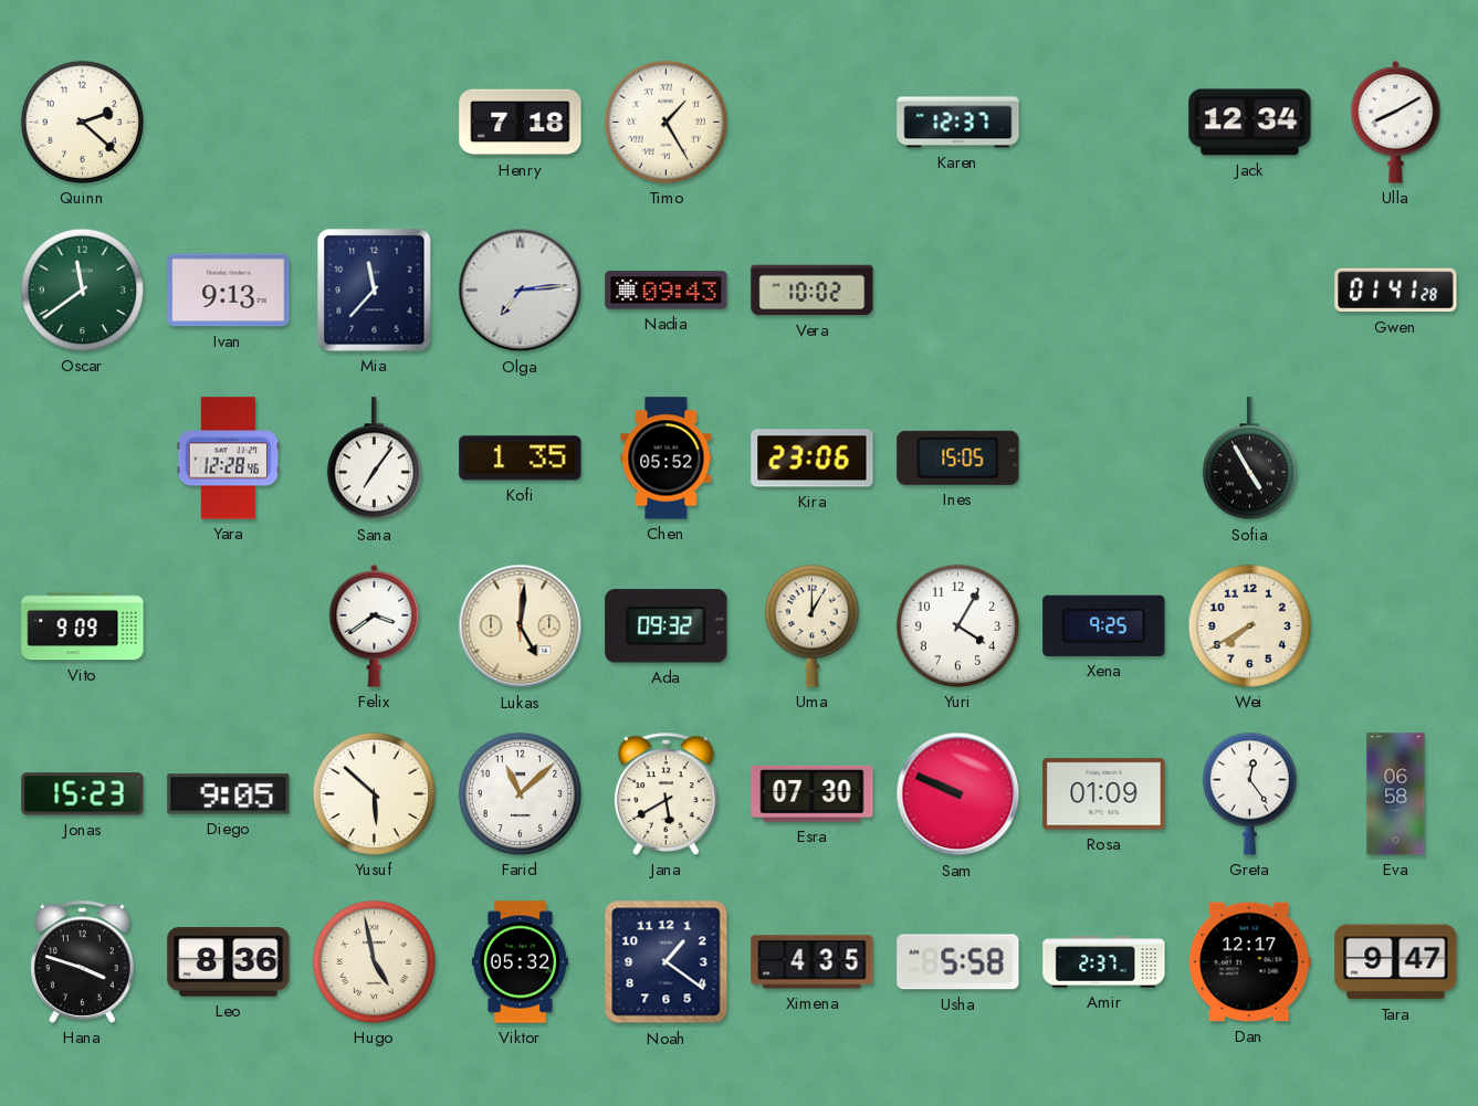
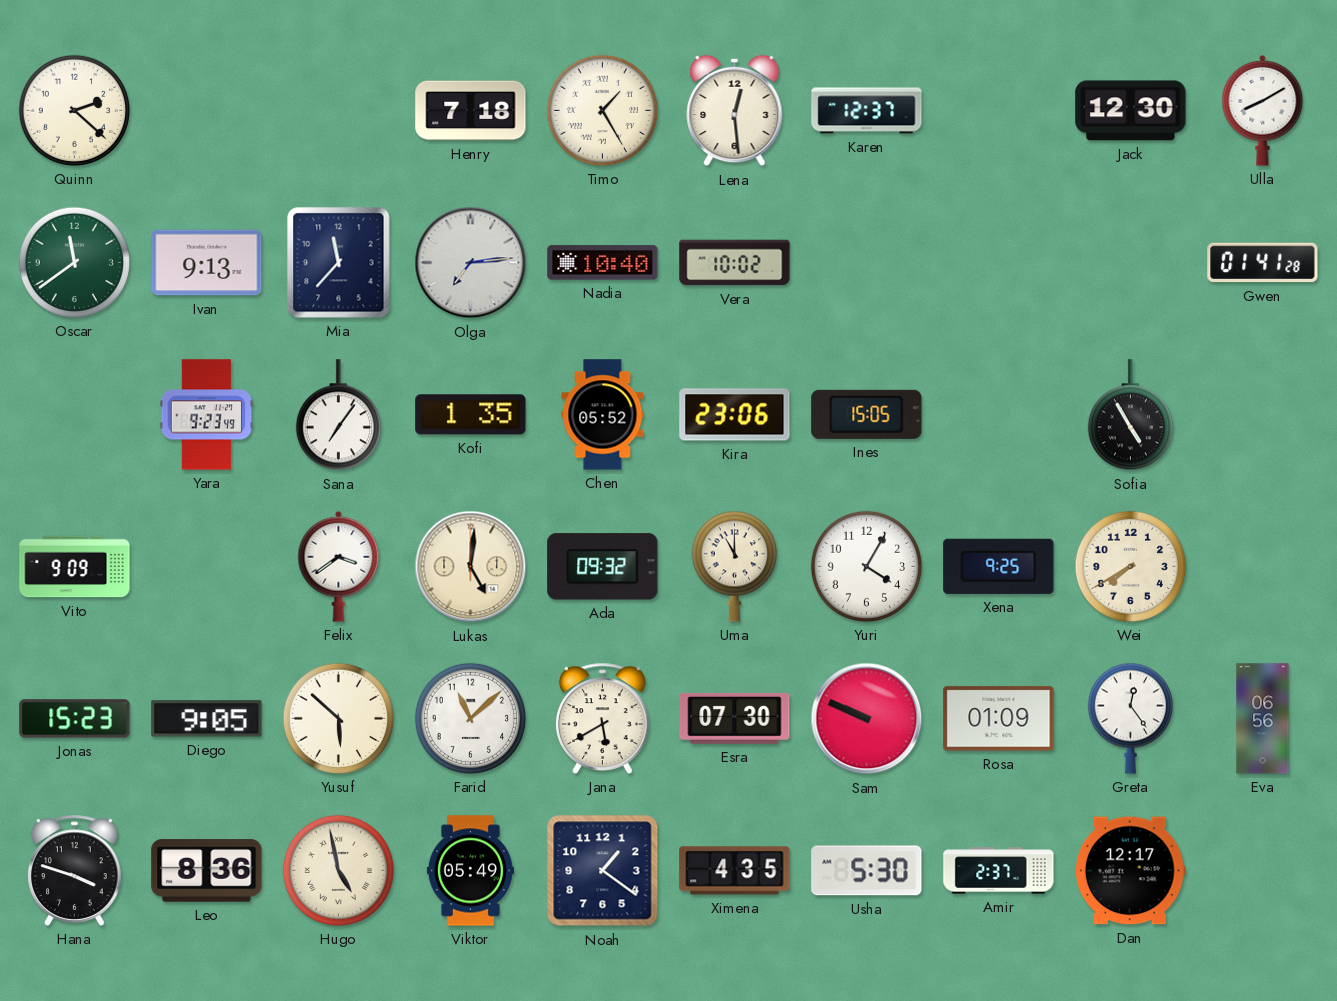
Lena: none -> 12:29 (735, 111)
Jack: 12:34 -> 12:30 (1131, 111)
Nadia: 09:43 -> 10:40 (603, 263)
Yara: 12:28 -> 9:23 (207, 415)
Uma: 1:00 -> 11:00 (734, 566)
Eva: 06:58 -> 06:56 (1263, 719)
Viktor: 05:32 -> 05:49 (470, 871)
Usha: 5:58 -> 5:30 (867, 871)
Tara: 9:47 -> none (1396, 962)
